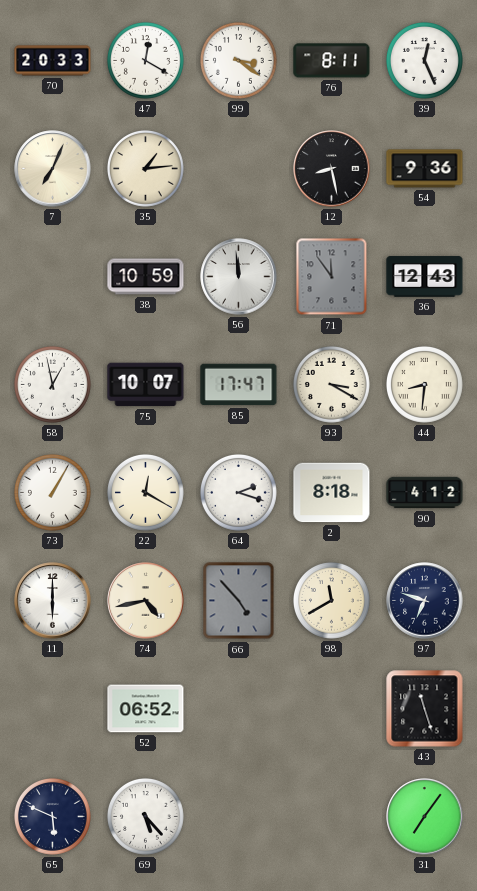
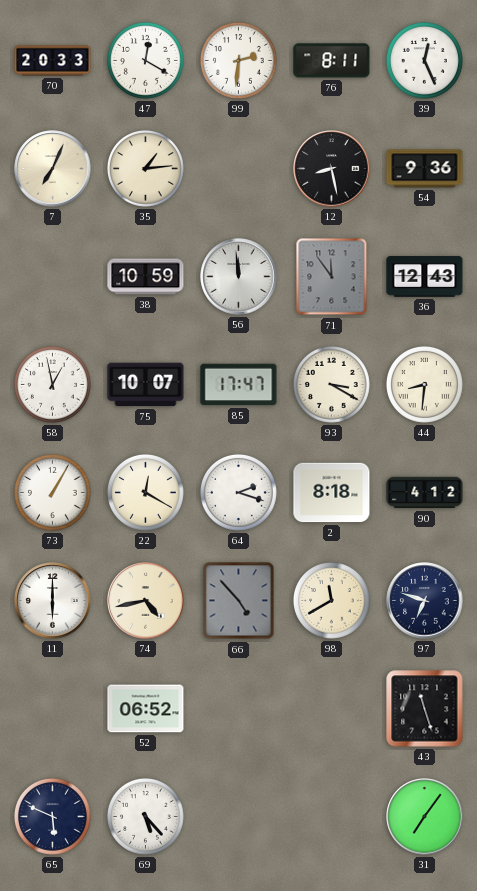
99: 3:21 -> 2:31 (238, 60)
